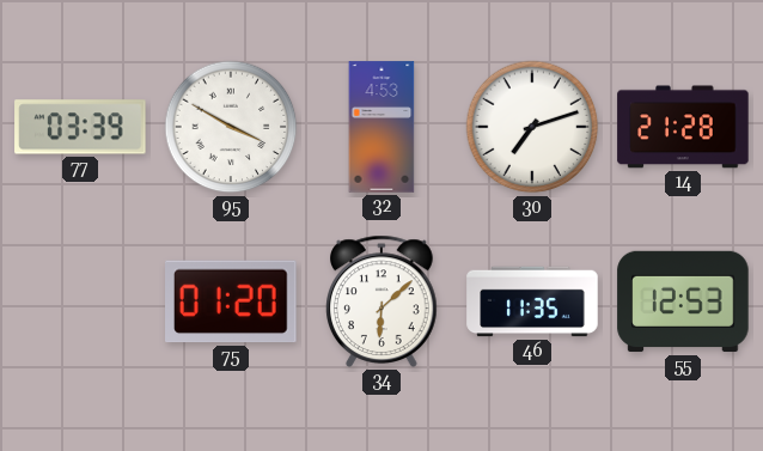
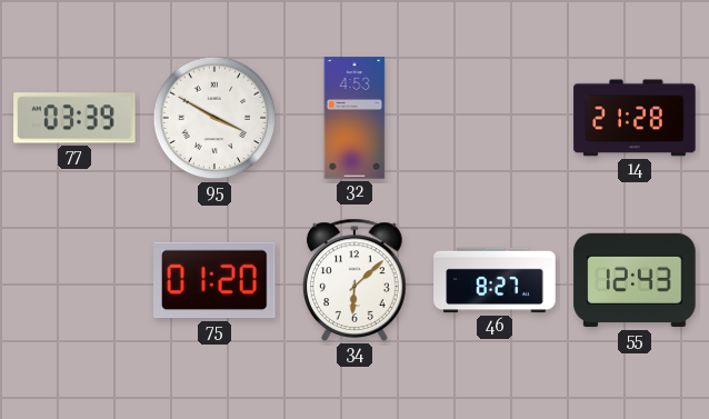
30: 7:12 -> none (532, 127)
46: 11:35 -> 8:27 (495, 280)
55: 12:53 -> 12:43 (635, 280)
